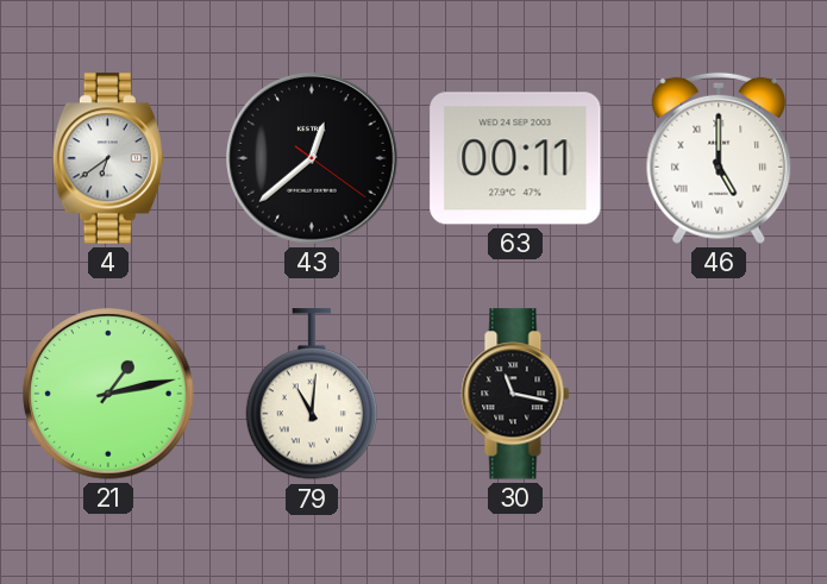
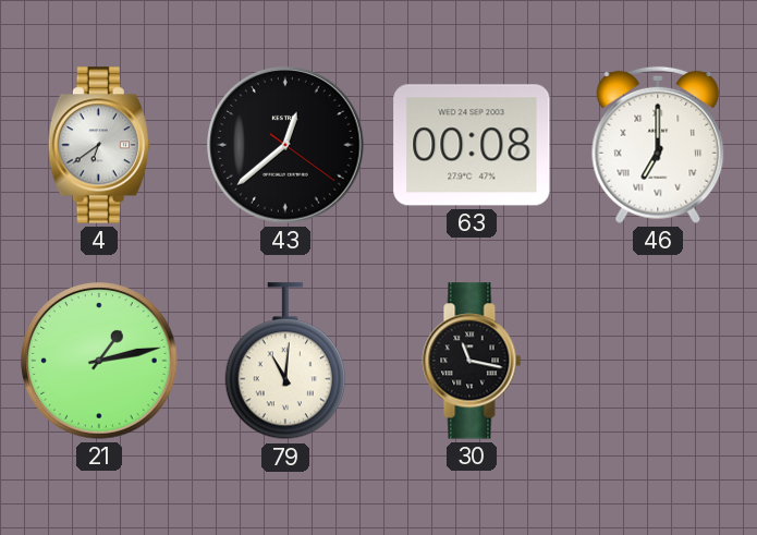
63: 00:11 -> 00:08 (472, 145)
46: 5:00 -> 7:00 (658, 145)
